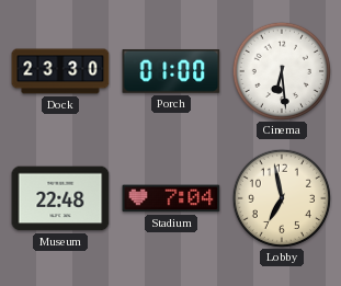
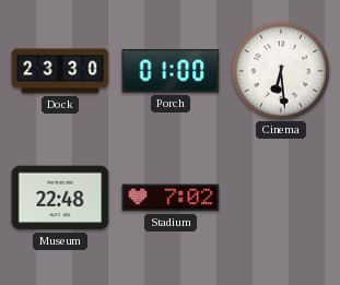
Stadium: 7:04 -> 7:02 (171, 198)
Lobby: 6:58 -> none (282, 198)
